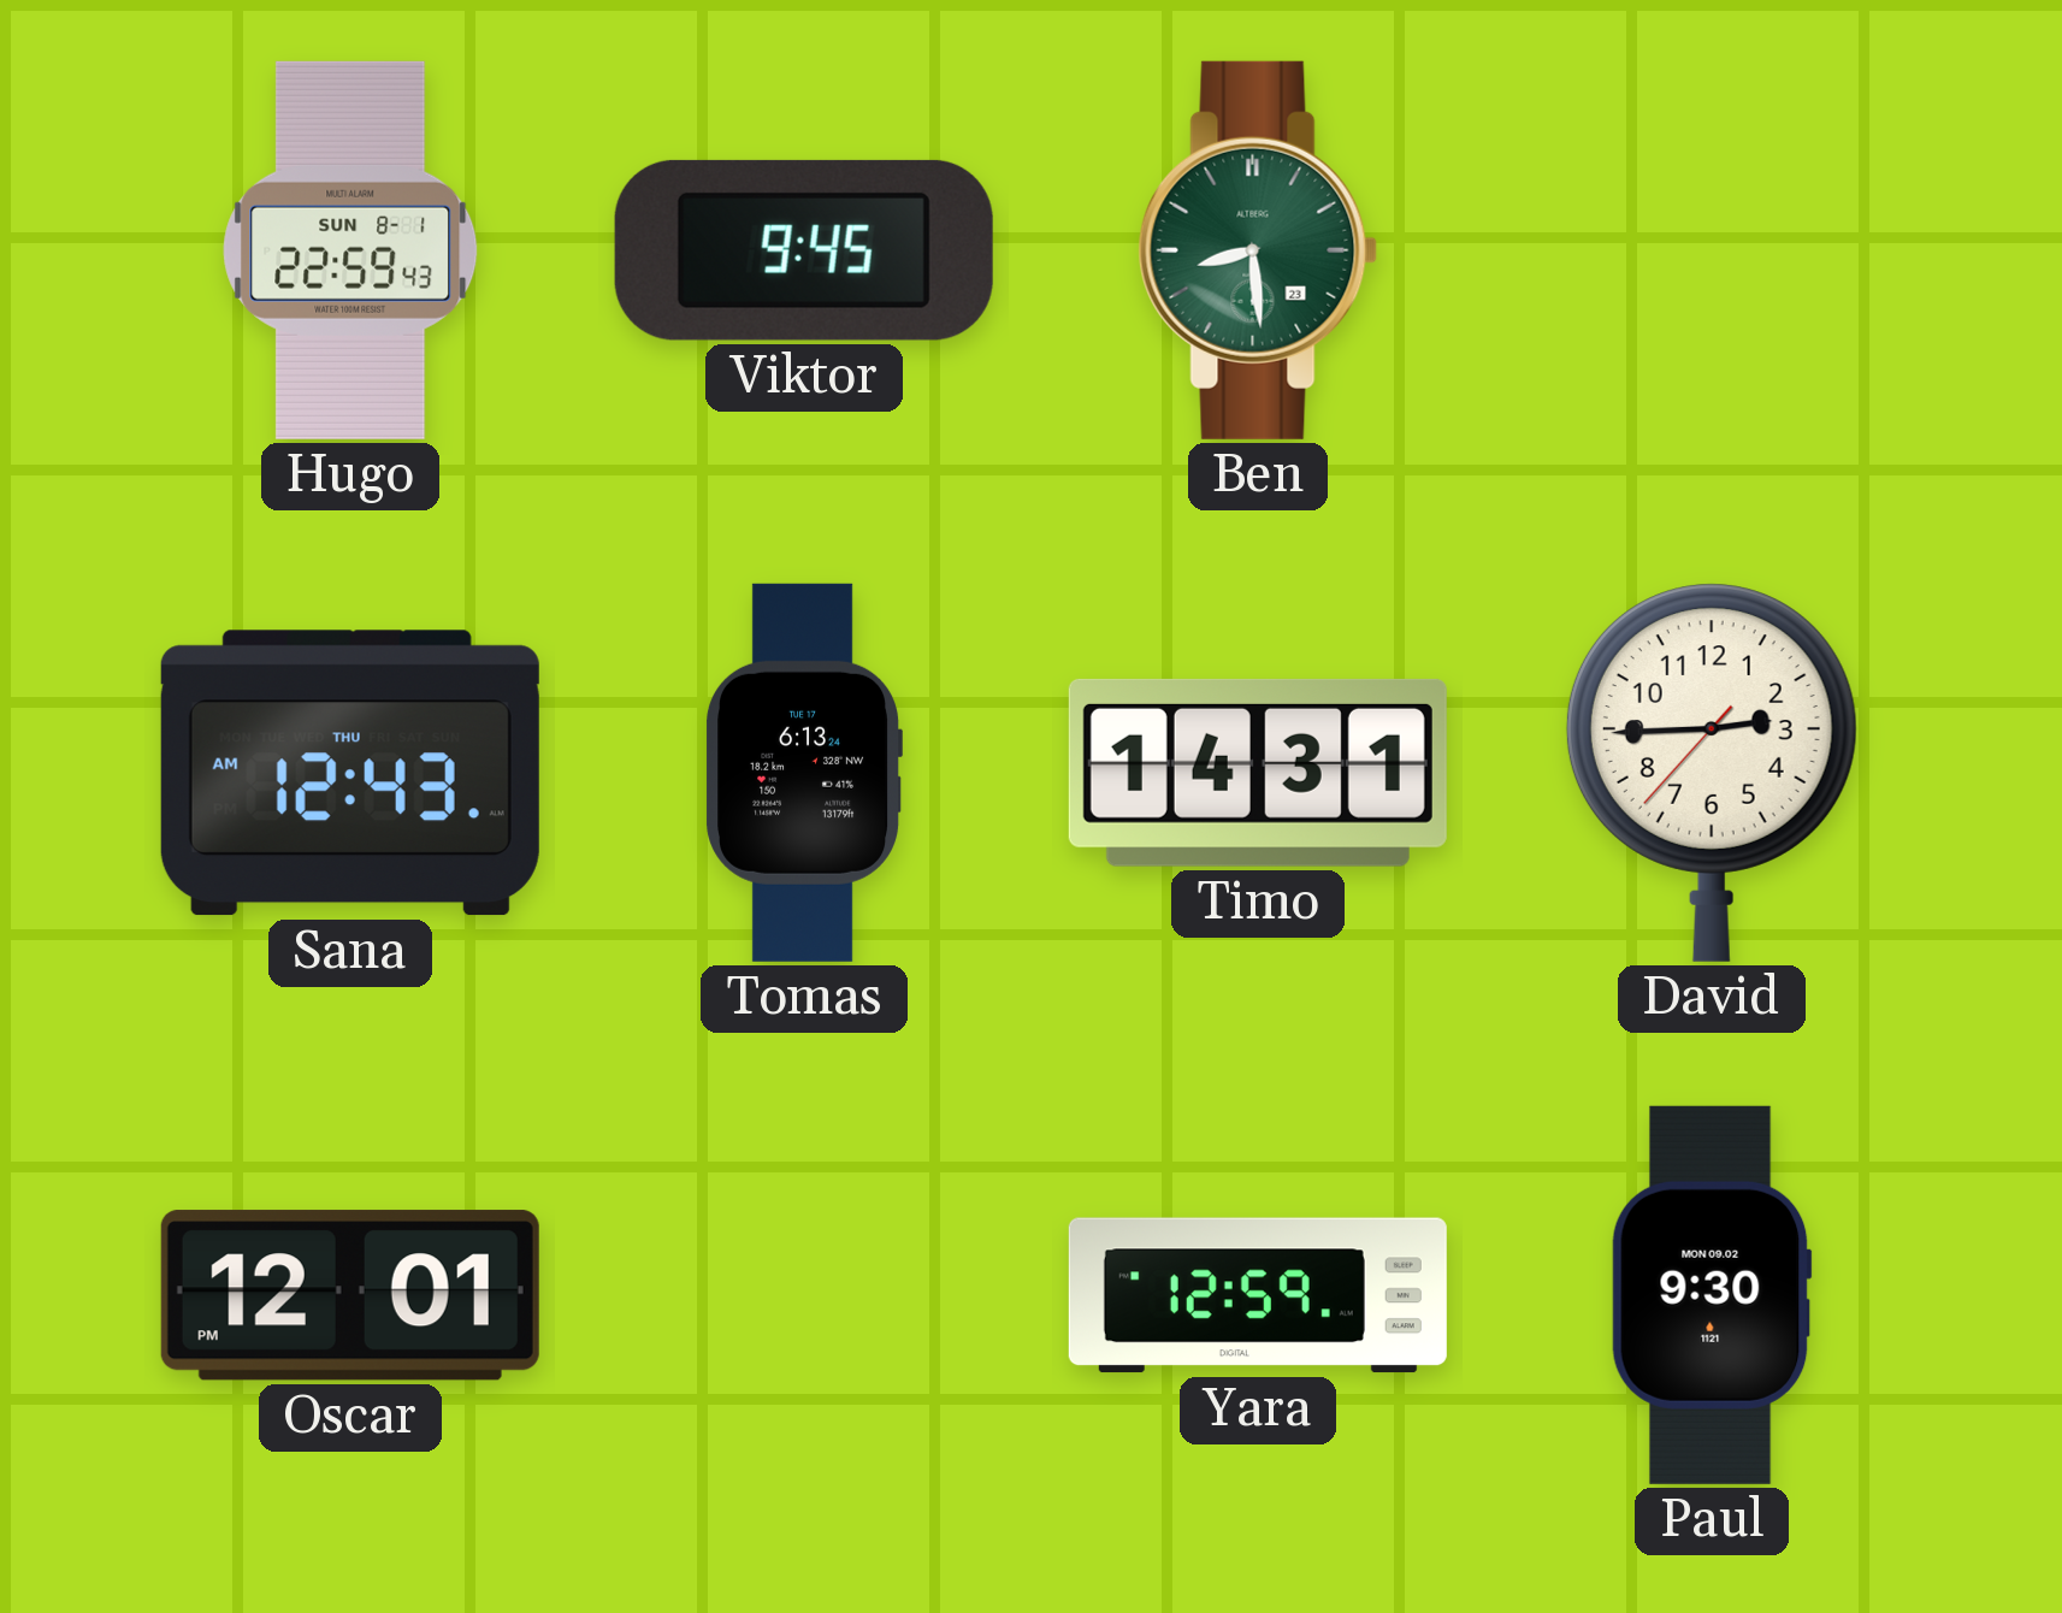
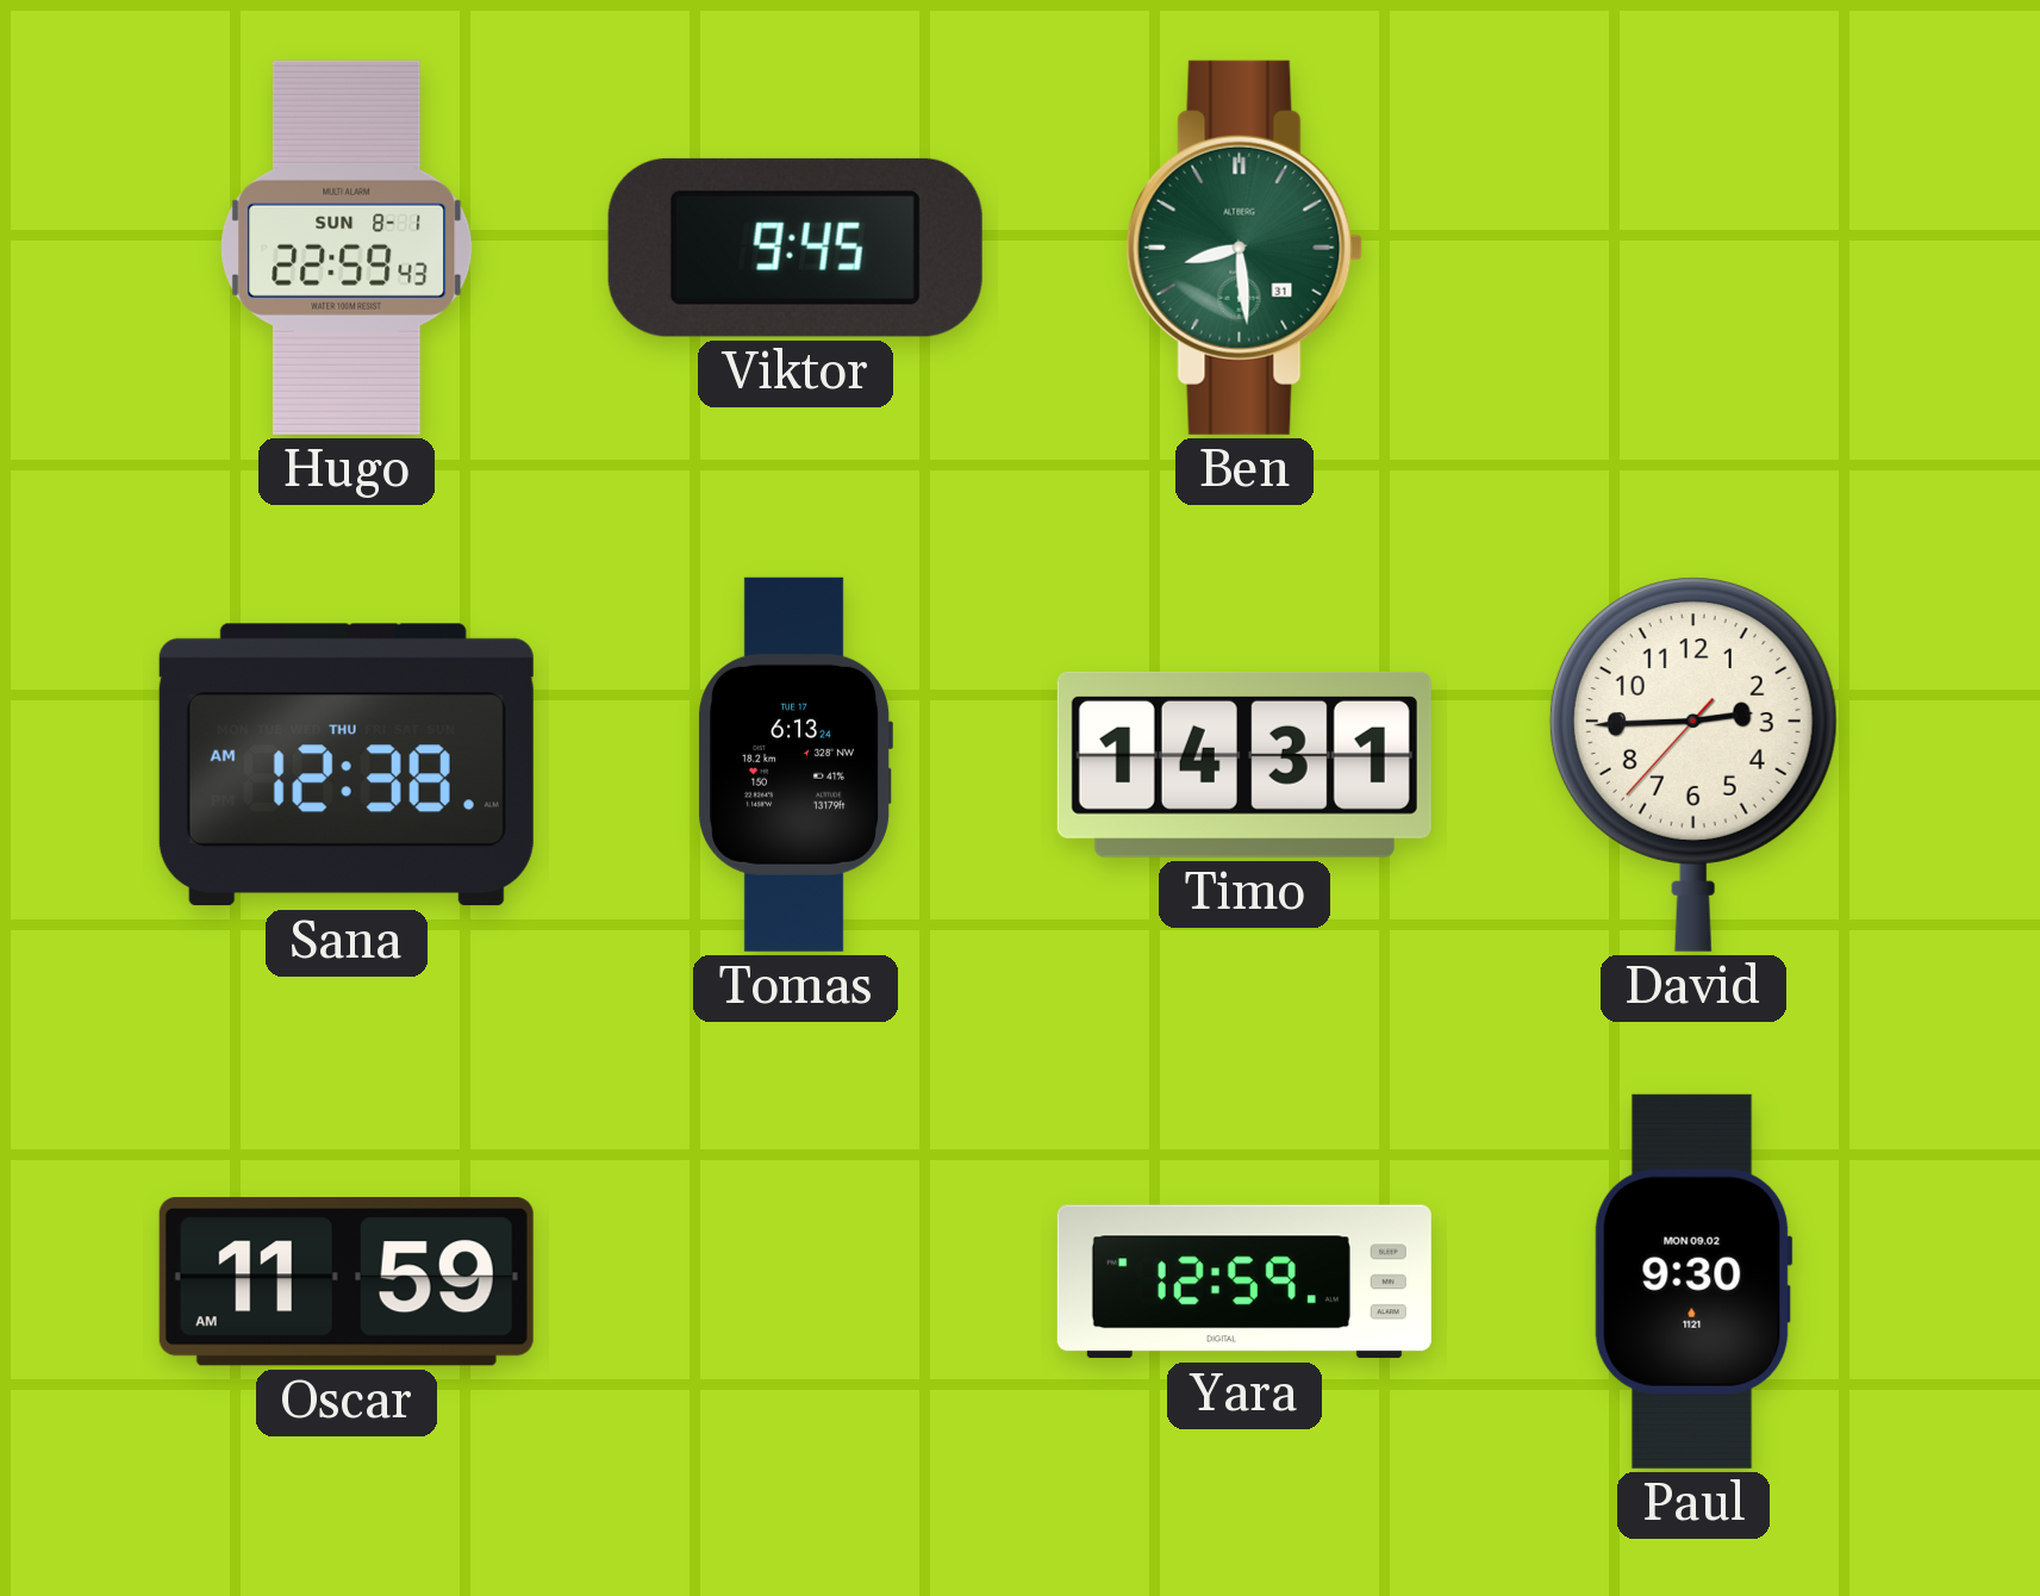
Ben date: 23 -> 31 (1244, 248)
Sana: 12:43 -> 12:38 (347, 765)
Oscar: 12:01 -> 11:59 (347, 1282)
